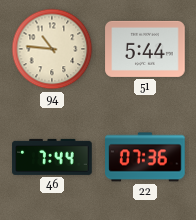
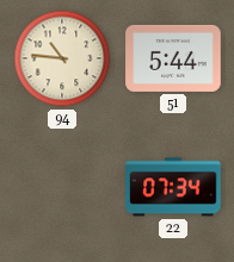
46: 7:44 -> none (52, 157)
22: 07:36 -> 07:34 (173, 187)
